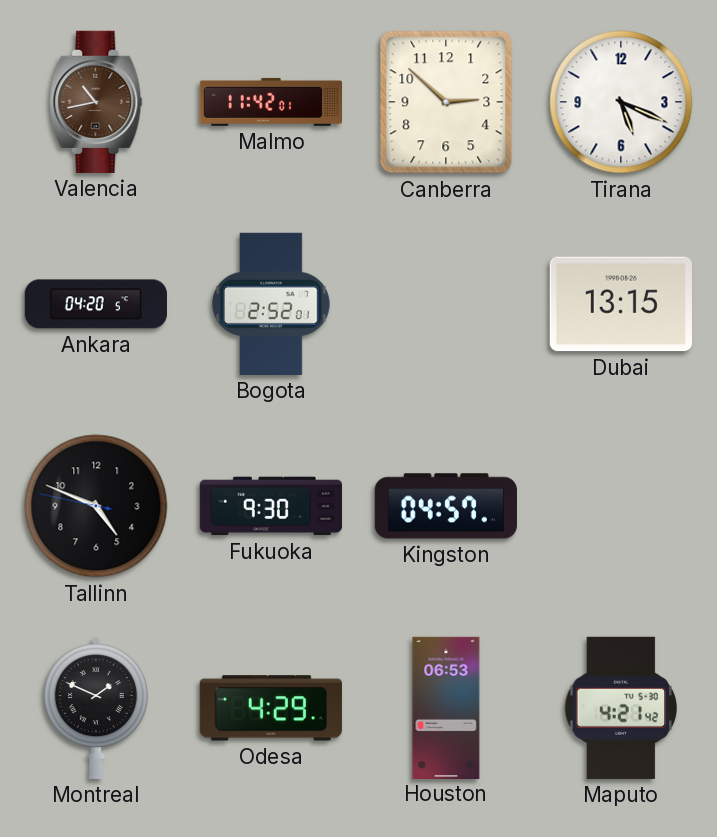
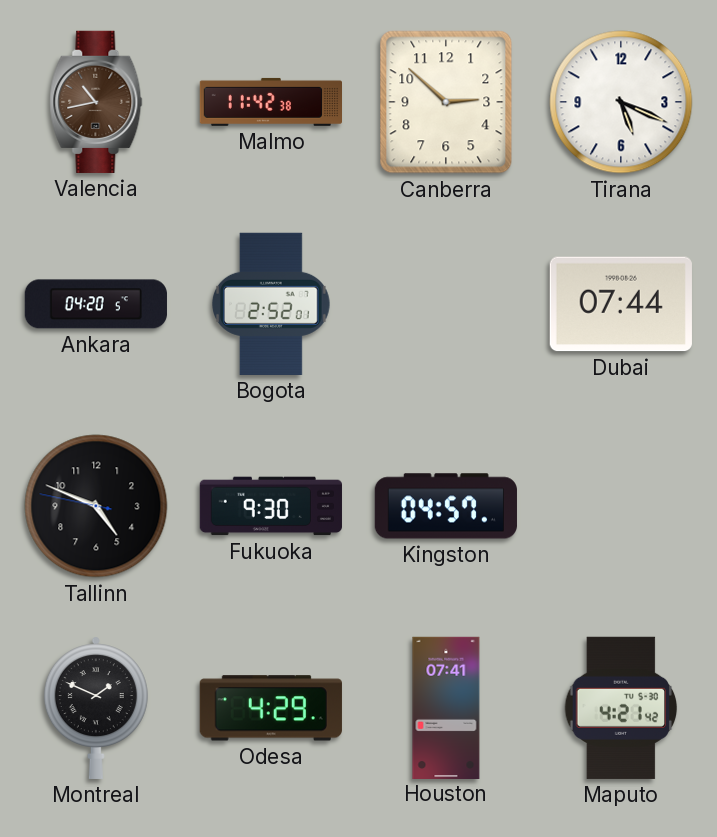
Malmo: 11:42:01 -> 11:42:38 (270, 102)
Dubai: 13:15 -> 07:44 (621, 304)
Houston: 06:53 -> 07:41 (446, 707)
